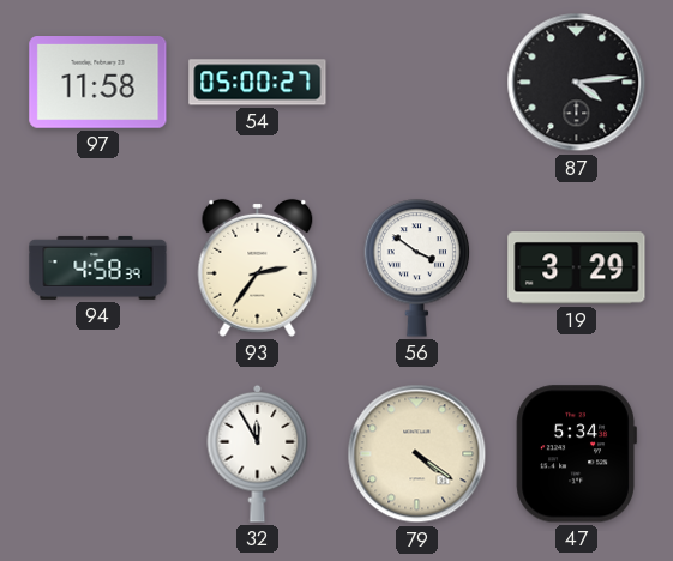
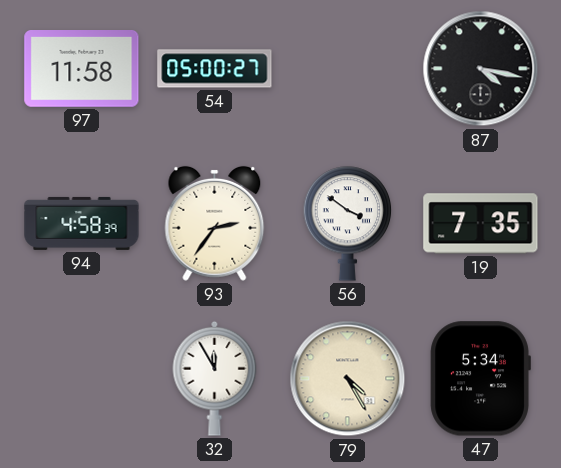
87: 4:14 -> 4:17 (481, 69)
19: 3:29 -> 7:35 (481, 224)
79: 4:21 -> 4:25 (348, 379)
